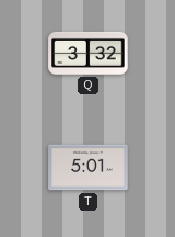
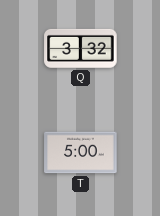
T: 5:01 -> 5:00 (81, 153)
